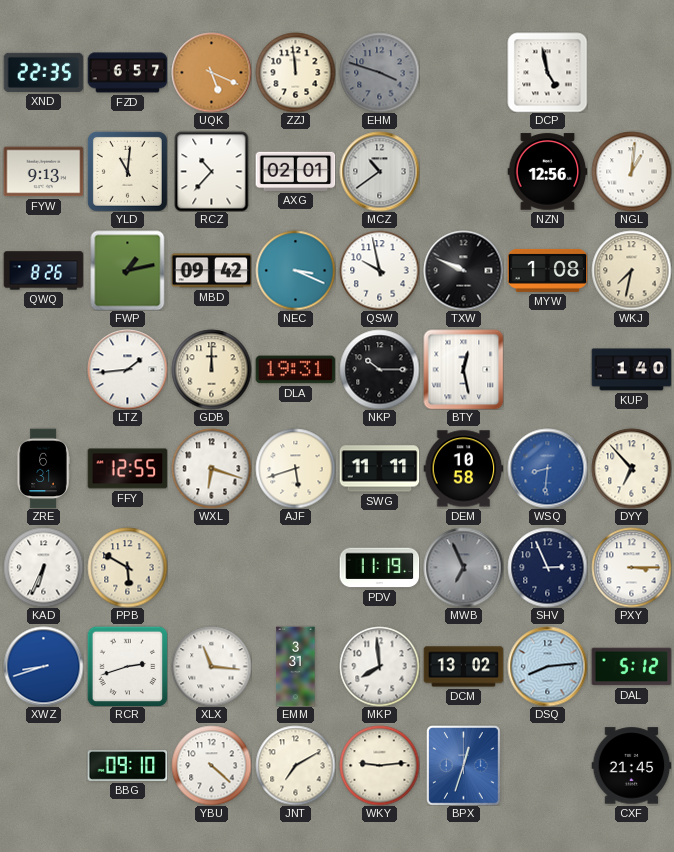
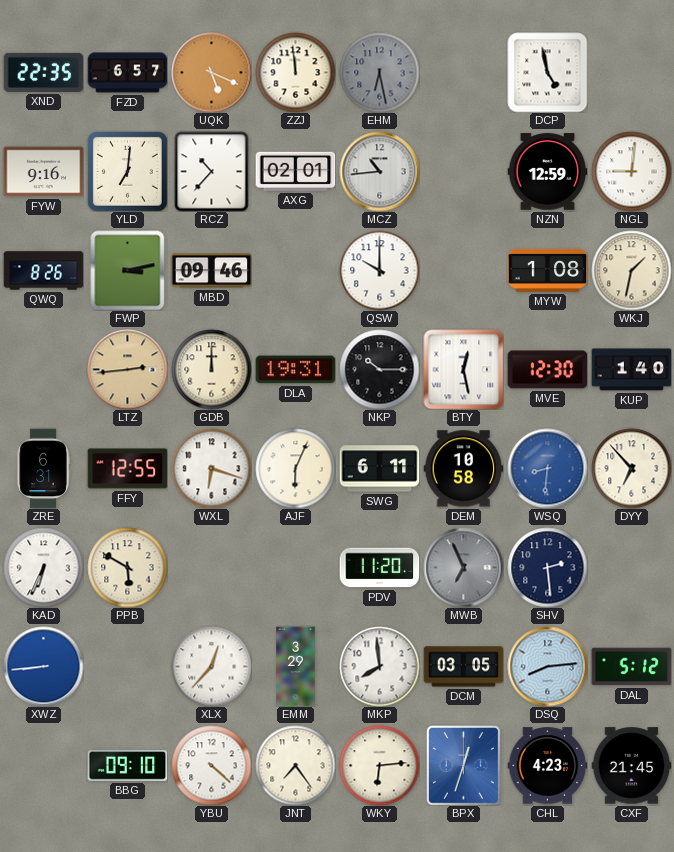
EHM: 3:48 -> 6:28 (379, 72)
FYW: 9:13 -> 9:16 (43, 172)
YLD: 11:01 -> 7:01 (127, 171)
MCZ: 10:39 -> 10:44 (379, 171)
NZN: 12:56 -> 12:59 (547, 172)
NGL: 1:01 -> 9:01 (631, 171)
FWP: 1:13 -> 3:13 (128, 270)
MBD: 09:42 -> 09:46 (211, 271)
NEC: 3:19 -> none (295, 270)
QSW: 9:58 -> 10:00 (379, 270)
TXW: 9:49 -> none (463, 270)
WKJ: 7:32 -> 1:32 (631, 270)
LTZ: 1:44 -> 2:44 (127, 369)
LTZ dial: white -> champagne (127, 369)
MVE: none -> 12:30 (547, 370)
AJF: 5:42 -> 6:04 (295, 468)
SWG: 11:11 -> 6:11 (379, 469)
PDV: 11:19 -> 11:20 (379, 568)
SHV: 2:56 -> 2:29 (547, 567)
PXY: 3:15 -> none (631, 567)
XWZ: 8:42 -> 8:44 (43, 666)
RCR: 2:42 -> none (127, 666)
XLX: 11:16 -> 12:37 (211, 666)
EMM: 3:31 -> 3:29 (296, 666)
DCM: 13:02 -> 03:05 (463, 667)
JNT: 7:10 -> 7:24 (295, 765)
WKY: 9:14 -> 6:14 (379, 765)
CHL: none -> 4:23 (547, 766)
